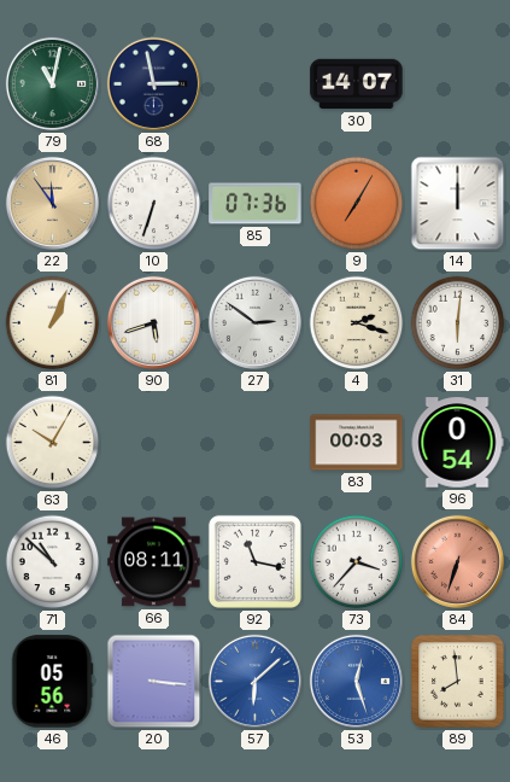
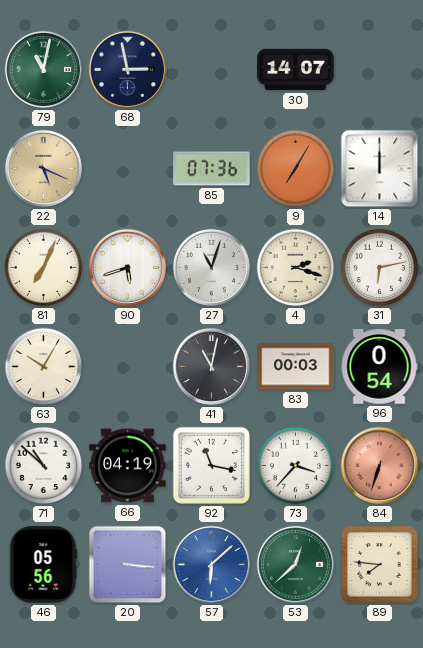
22: 11:54 -> 5:19 (43, 168)
10: 6:33 -> none (154, 204)
81: 1:04 -> 7:04 (44, 268)
27: 2:51 -> 11:03 (211, 267)
31: 6:01 -> 6:13 (380, 268)
41: none -> 11:02 (211, 366)
66: 08:11 -> 04:19 (128, 466)
53: 12:27 -> 12:38 (295, 564)
53 dial: blue -> green (295, 564)
89: 7:59 -> 7:46 (380, 565)
